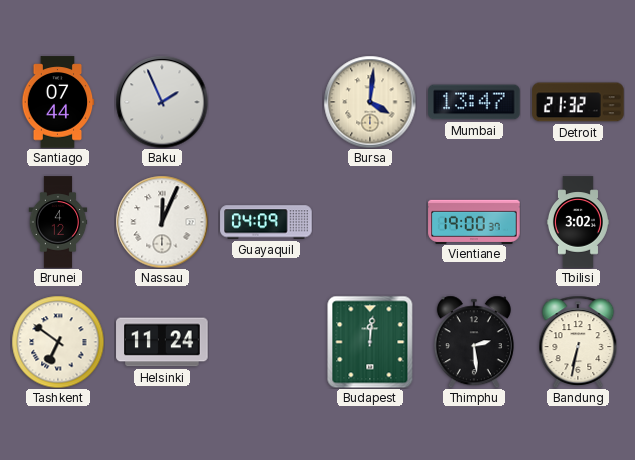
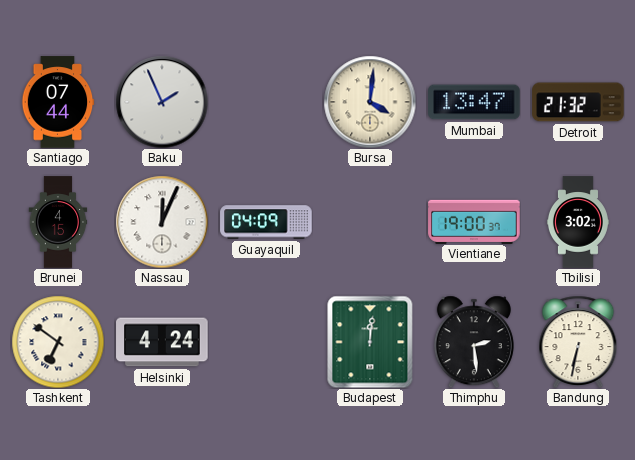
Brunei: 4:12 -> 4:15 (58, 222)
Helsinki: 11:24 -> 4:24 (162, 342)
